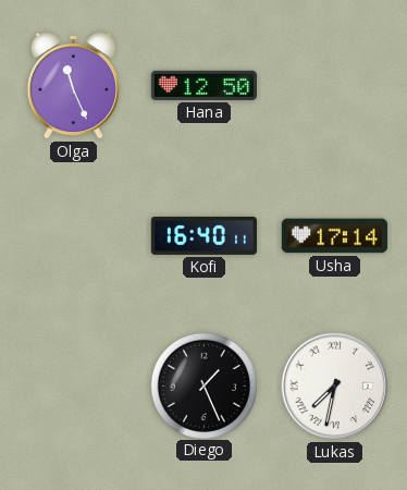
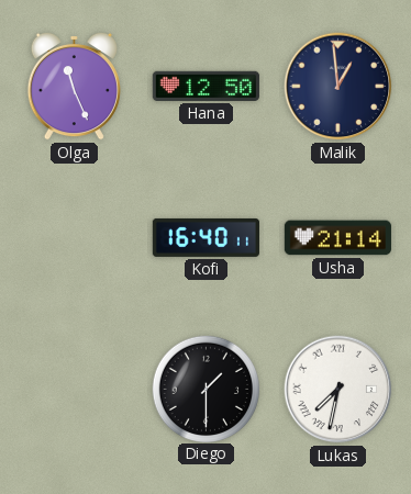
Malik: none -> 12:59 (338, 87)
Usha: 17:14 -> 21:14 (337, 238)
Diego: 1:26 -> 1:30 (205, 389)
